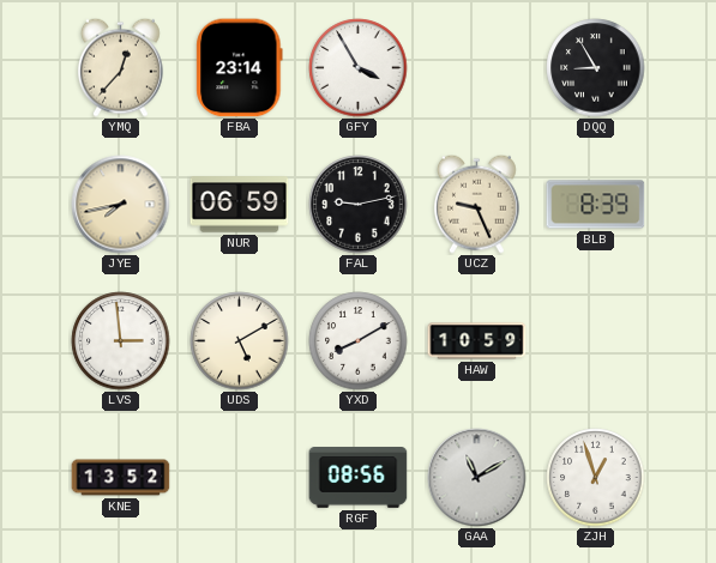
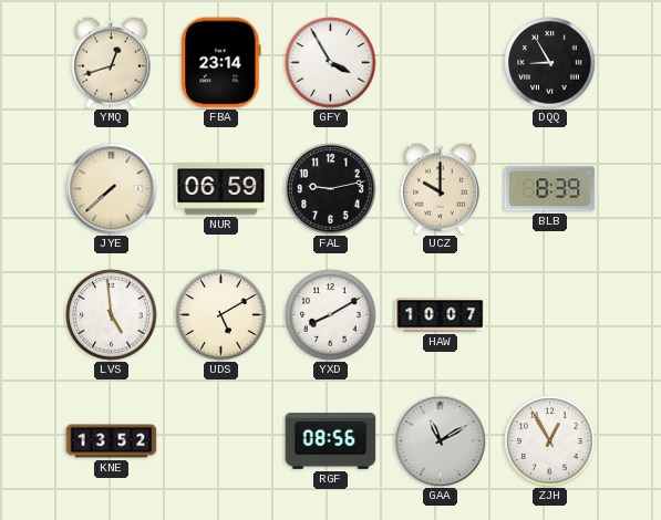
YMQ: 12:37 -> 12:42 (112, 62)
JYE: 7:43 -> 7:38 (112, 189)
UCZ: 9:26 -> 10:00 (441, 188)
LVS: 2:59 -> 4:59 (112, 315)
HAW: 10:59 -> 10:07 (441, 315)
ZJH: 12:57 -> 12:55 (550, 441)
